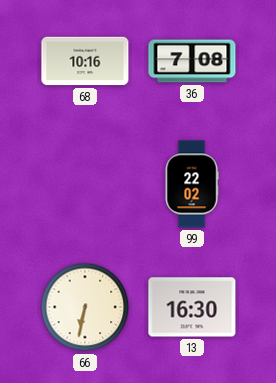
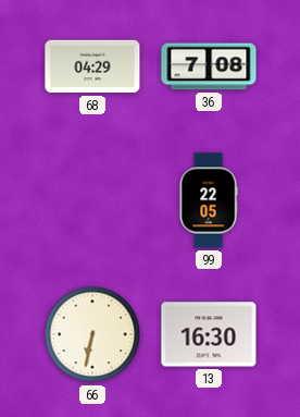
68: 10:16 -> 04:29 (92, 66)
99: 22:02 -> 22:05 (209, 200)
